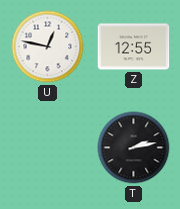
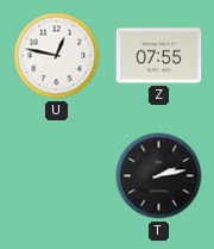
Z: 12:55 -> 07:55 (159, 56)
